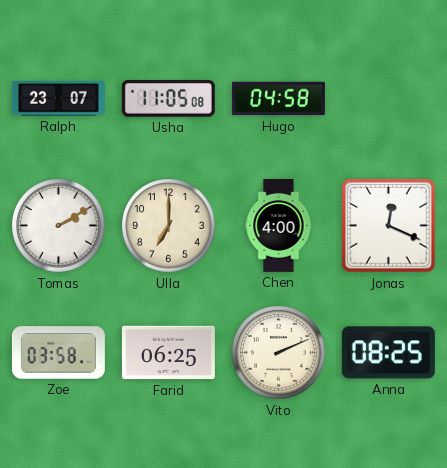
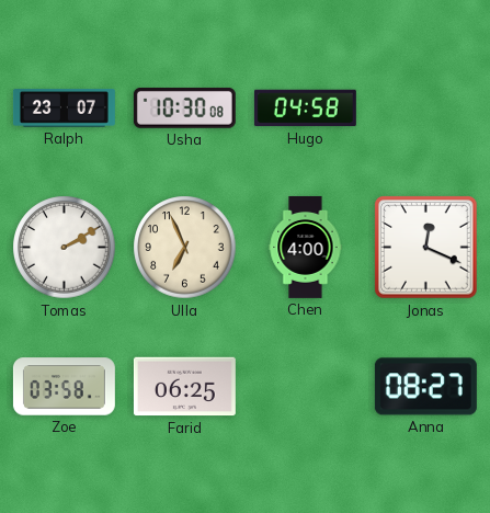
Usha: 11:05 -> 10:30 (184, 107)
Ulla: 7:00 -> 6:56 (185, 248)
Vito: 2:11 -> none (279, 353)
Anna: 08:25 -> 08:27 (425, 387)
